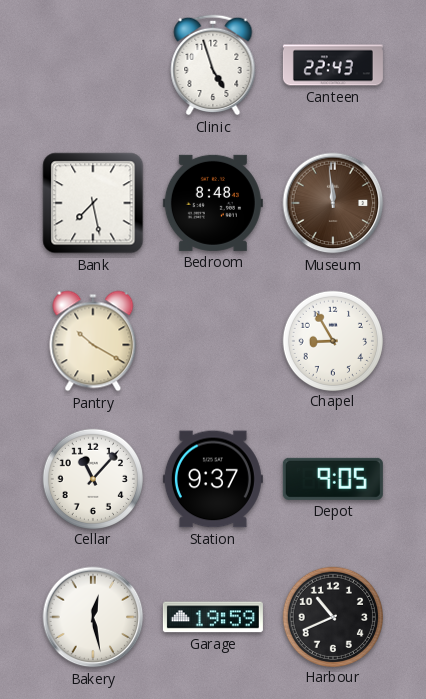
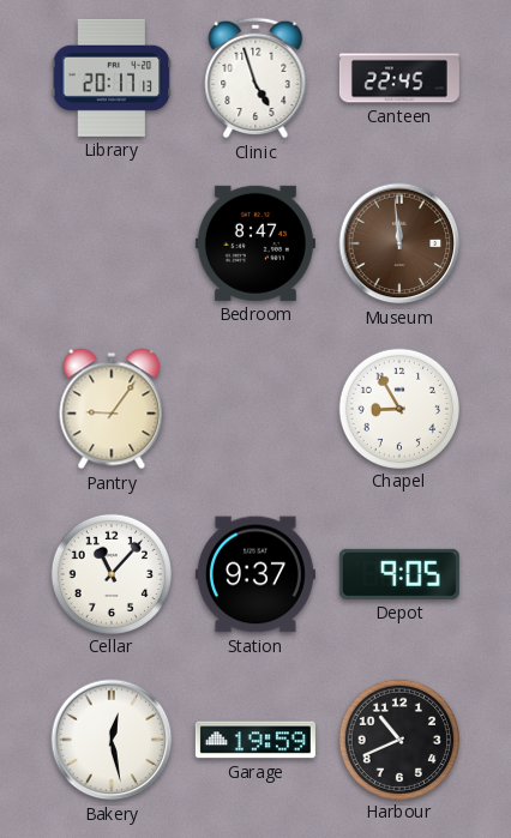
Library: none -> 20:17 (112, 78)
Canteen: 22:43 -> 22:45 (399, 78)
Bank: 7:28 -> none (93, 203)
Bedroom: 8:48 -> 8:47 (256, 243)
Pantry: 10:20 -> 9:06 (112, 409)
